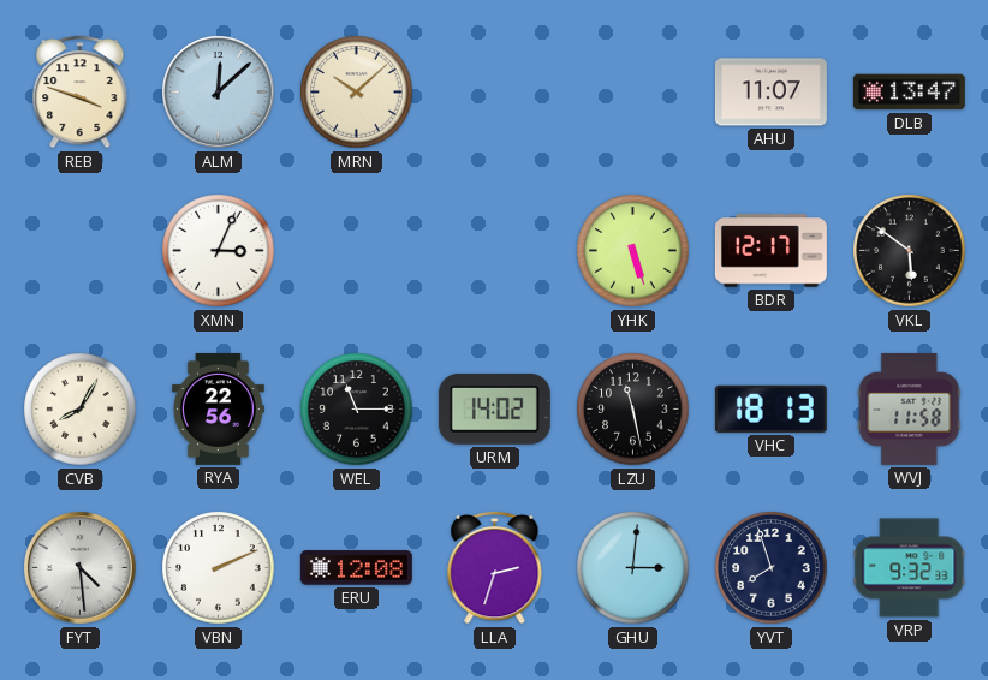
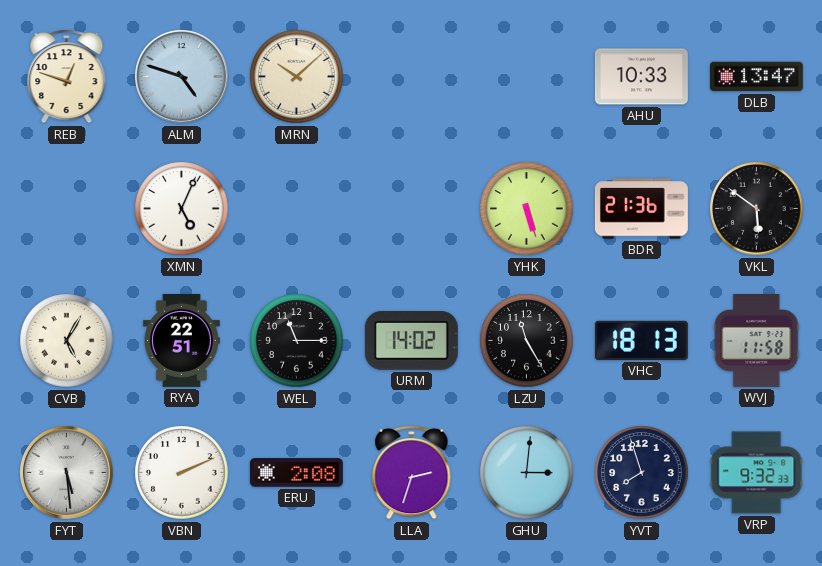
REB: 3:48 -> 12:48 (67, 76)
ALM: 12:08 -> 4:48 (182, 77)
AHU: 11:07 -> 10:33 (641, 77)
XMN: 3:04 -> 5:04 (182, 209)
BDR: 12:17 -> 21:36 (641, 209)
CVB: 8:05 -> 5:05 (67, 341)
RYA: 22:56 -> 22:51 (181, 340)
LZU: 11:28 -> 11:25 (527, 341)
FYT: 4:29 -> 5:29 (67, 473)
ERU: 12:08 -> 2:08 (296, 473)
